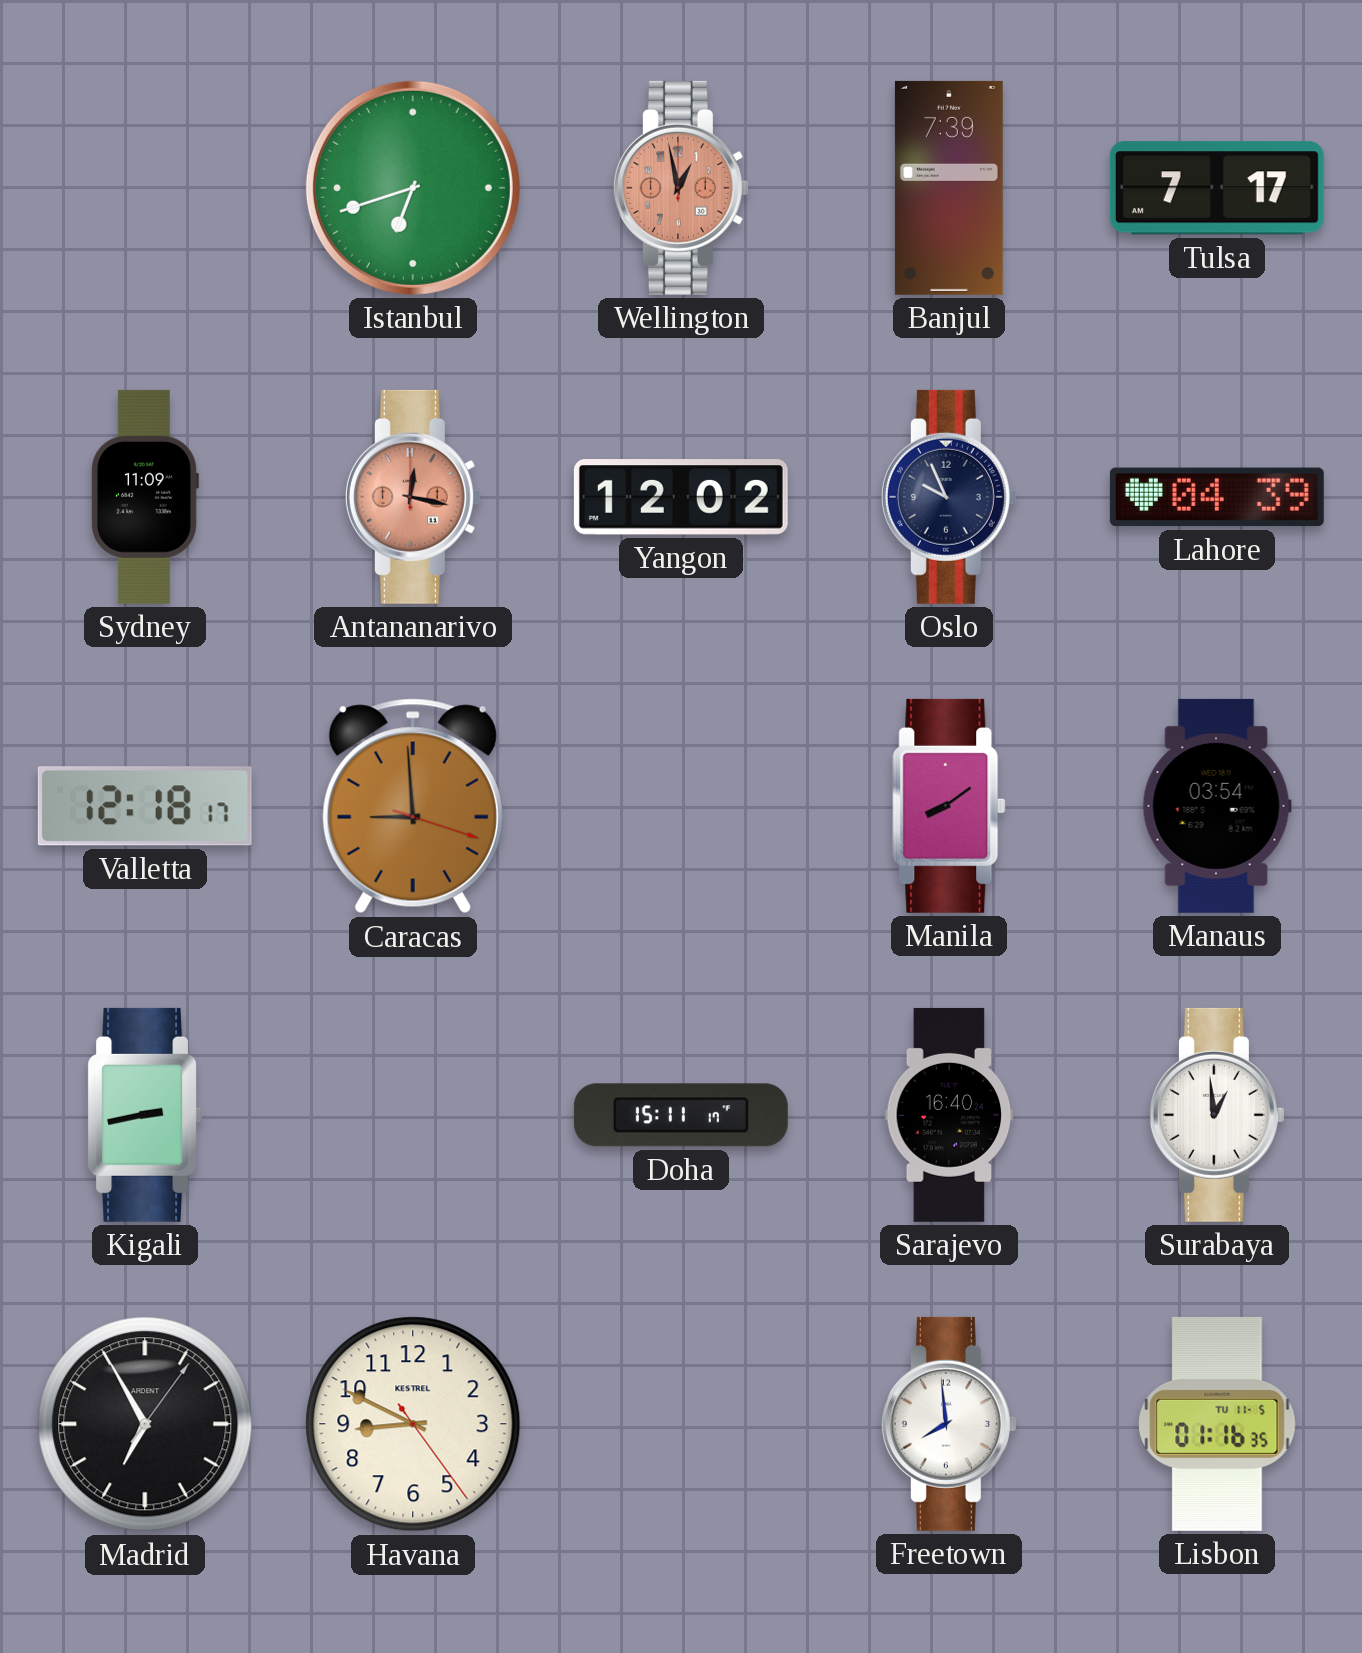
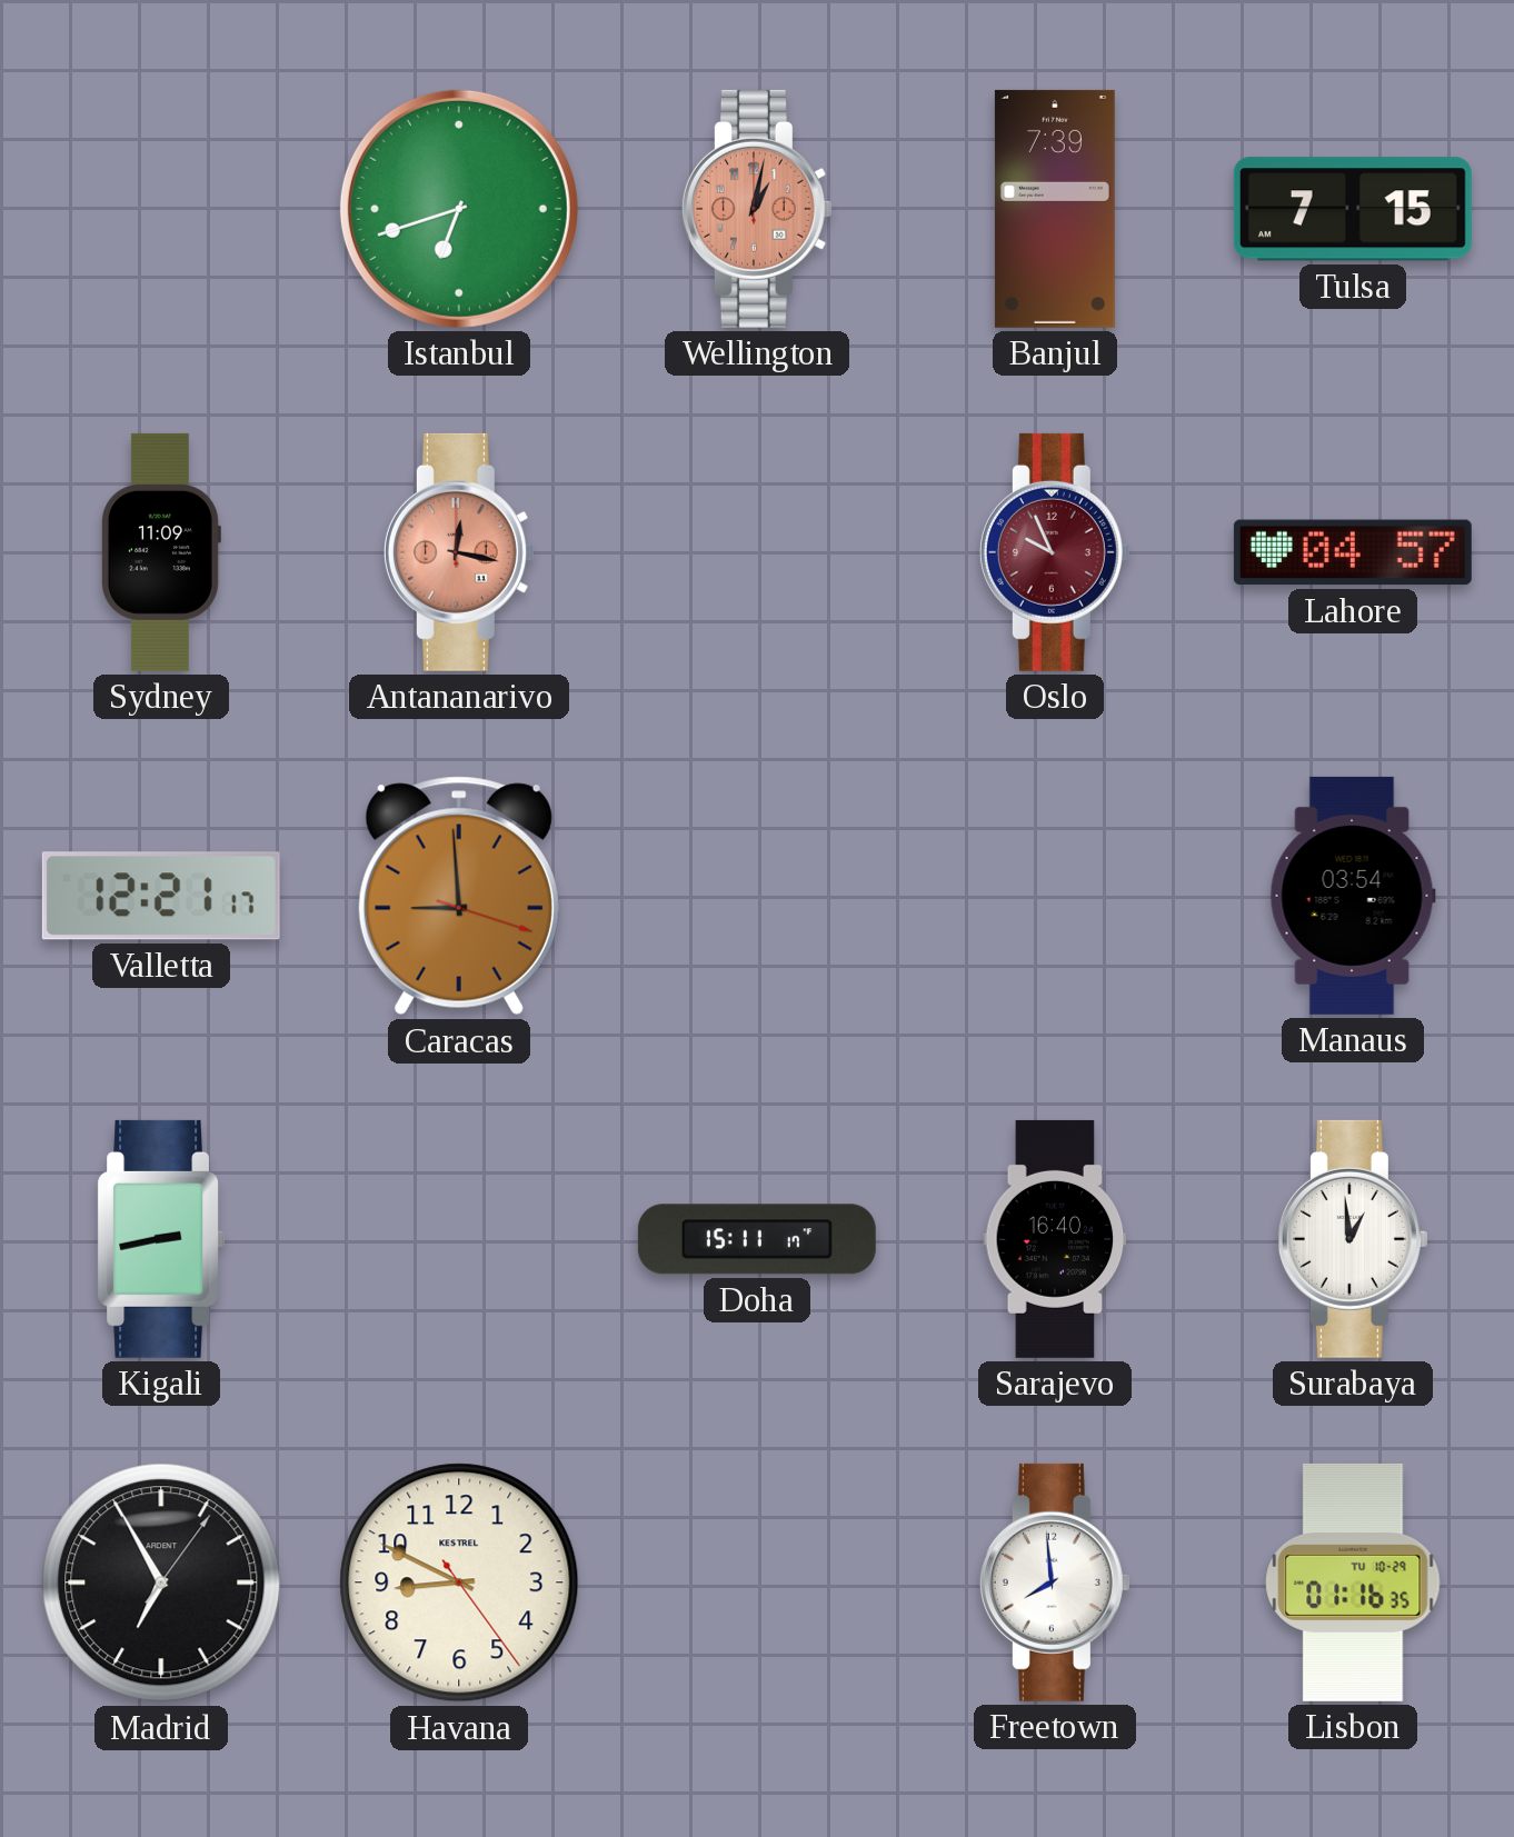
Wellington: 12:58 -> 1:02 (757, 209)
Tulsa: 7:17 -> 7:15 (1353, 209)
Yangon: 12:02 -> none (681, 497)
Oslo dial: navy -> burgundy (1055, 552)
Lahore: 04:39 -> 04:57 (1353, 552)
Valletta: 12:18 -> 12:21 (161, 896)
Manila: 8:09 -> none (949, 806)
Lisbon date: TU 11-5 -> TU 10-29 (1353, 1583)
